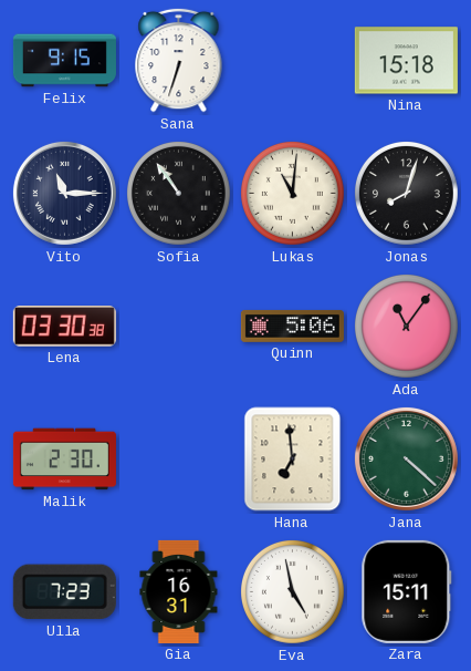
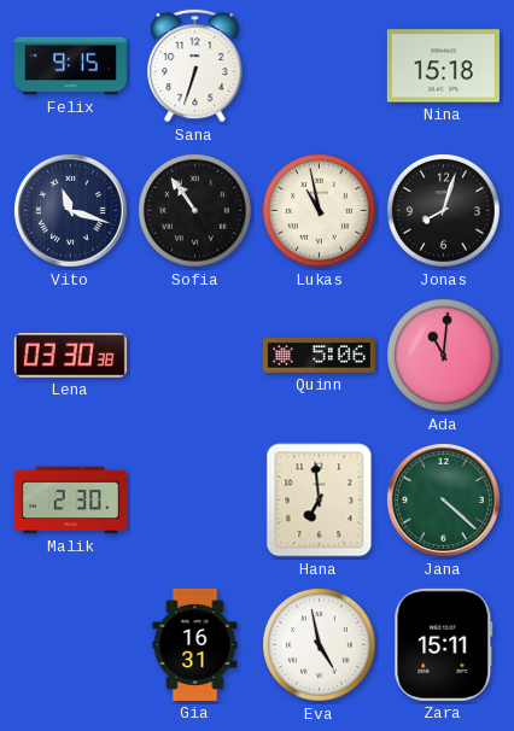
Vito: 11:15 -> 11:18 (70, 210)
Lukas: 11:01 -> 10:58 (320, 211)
Ada: 11:06 -> 11:01 (444, 356)
Ulla: 7:23 -> none (64, 592)
